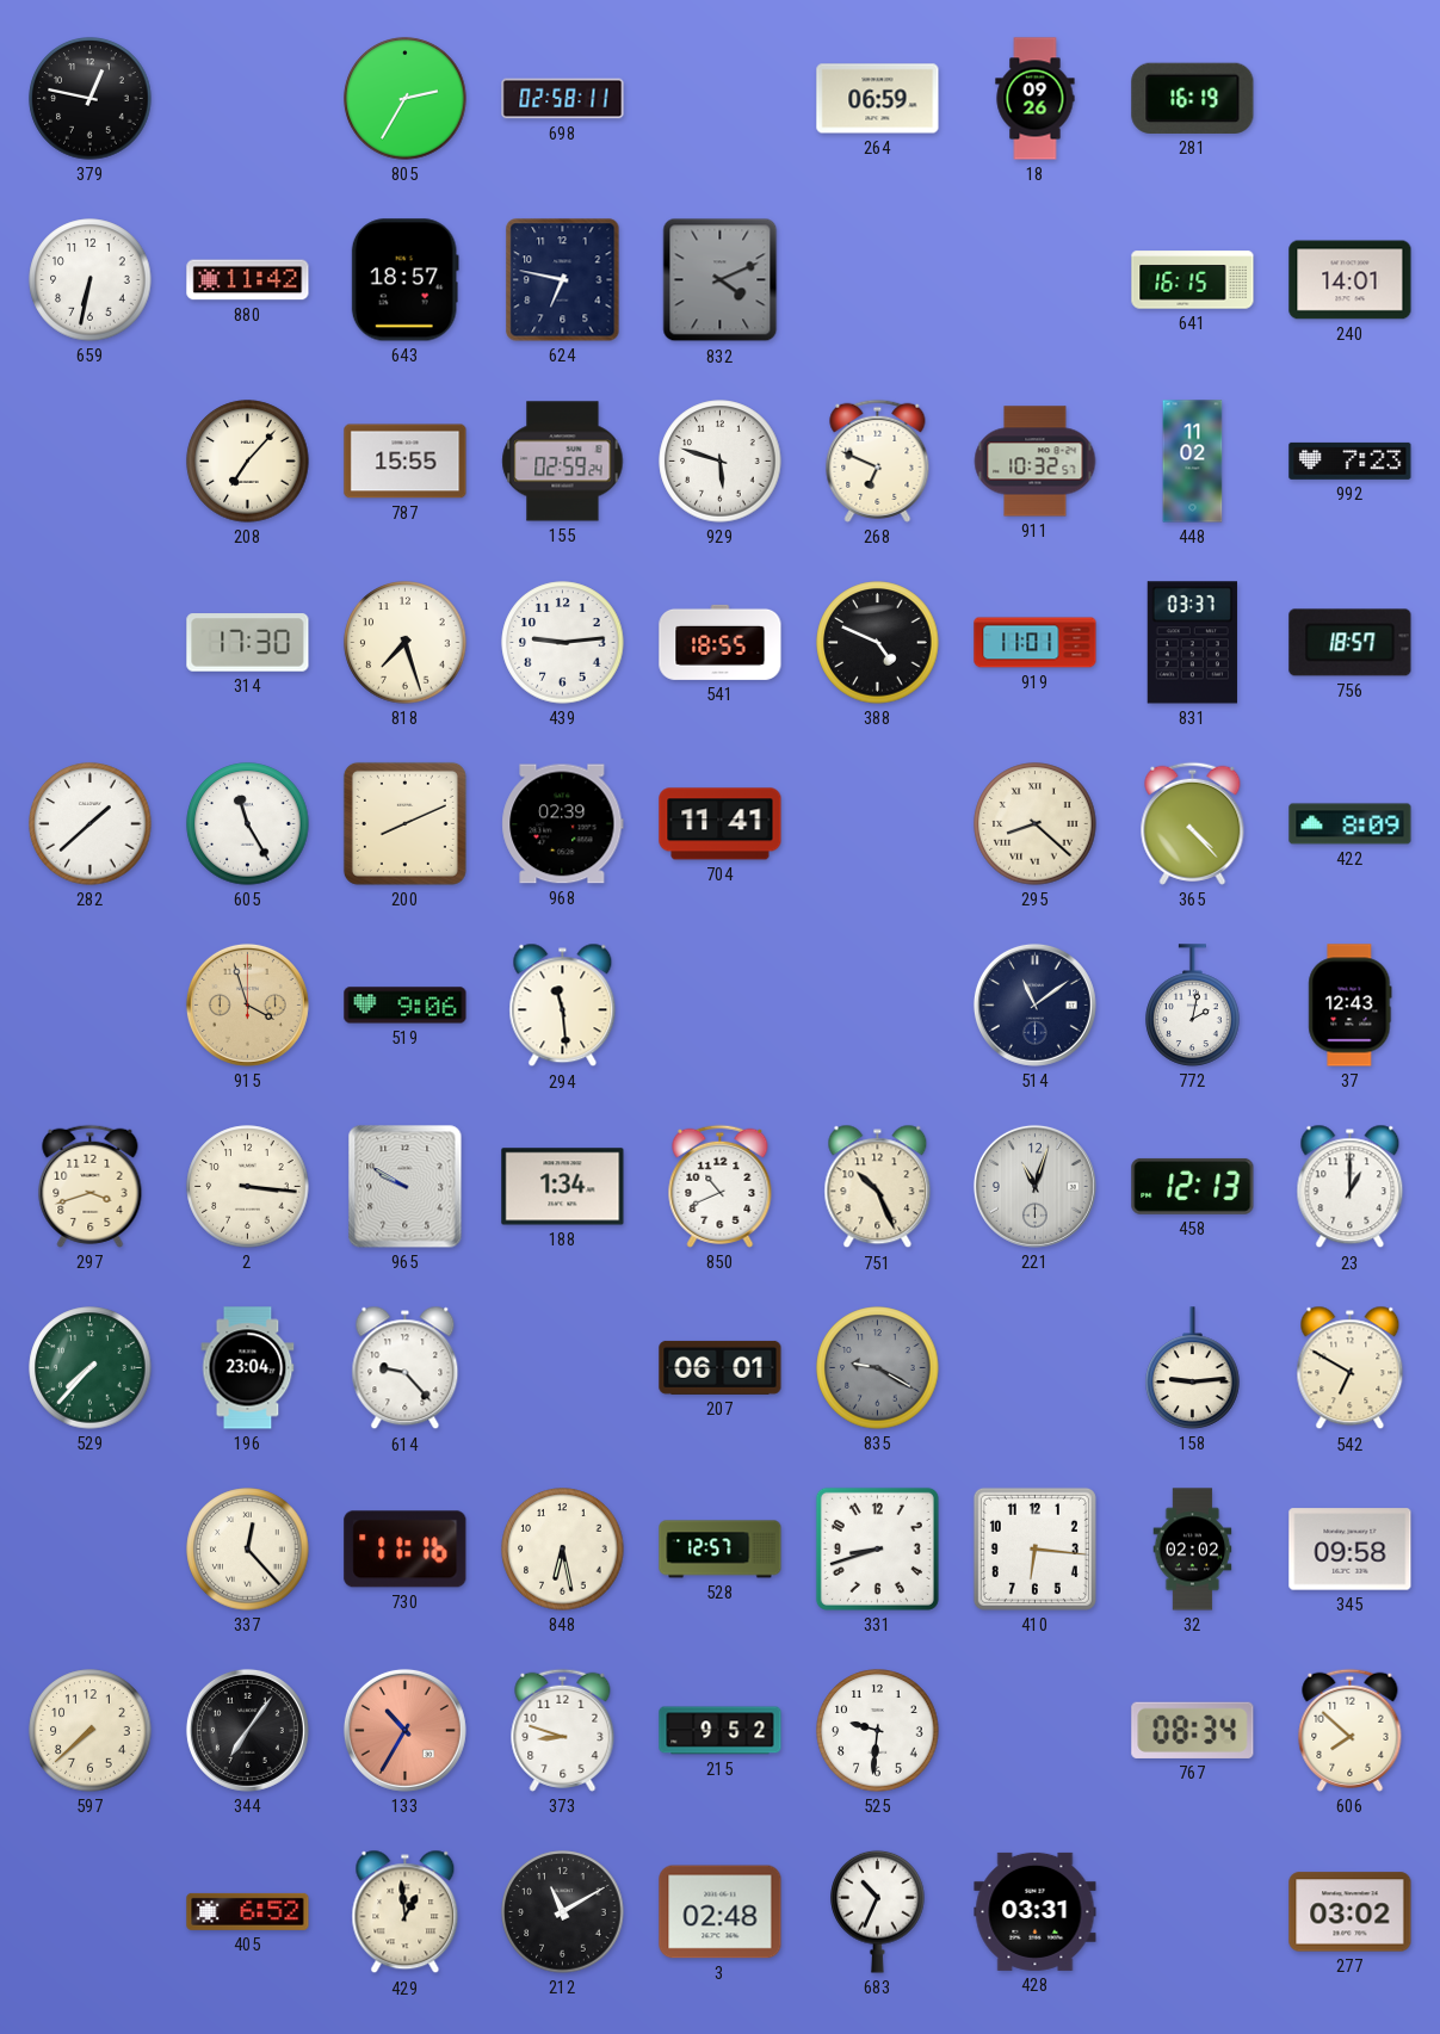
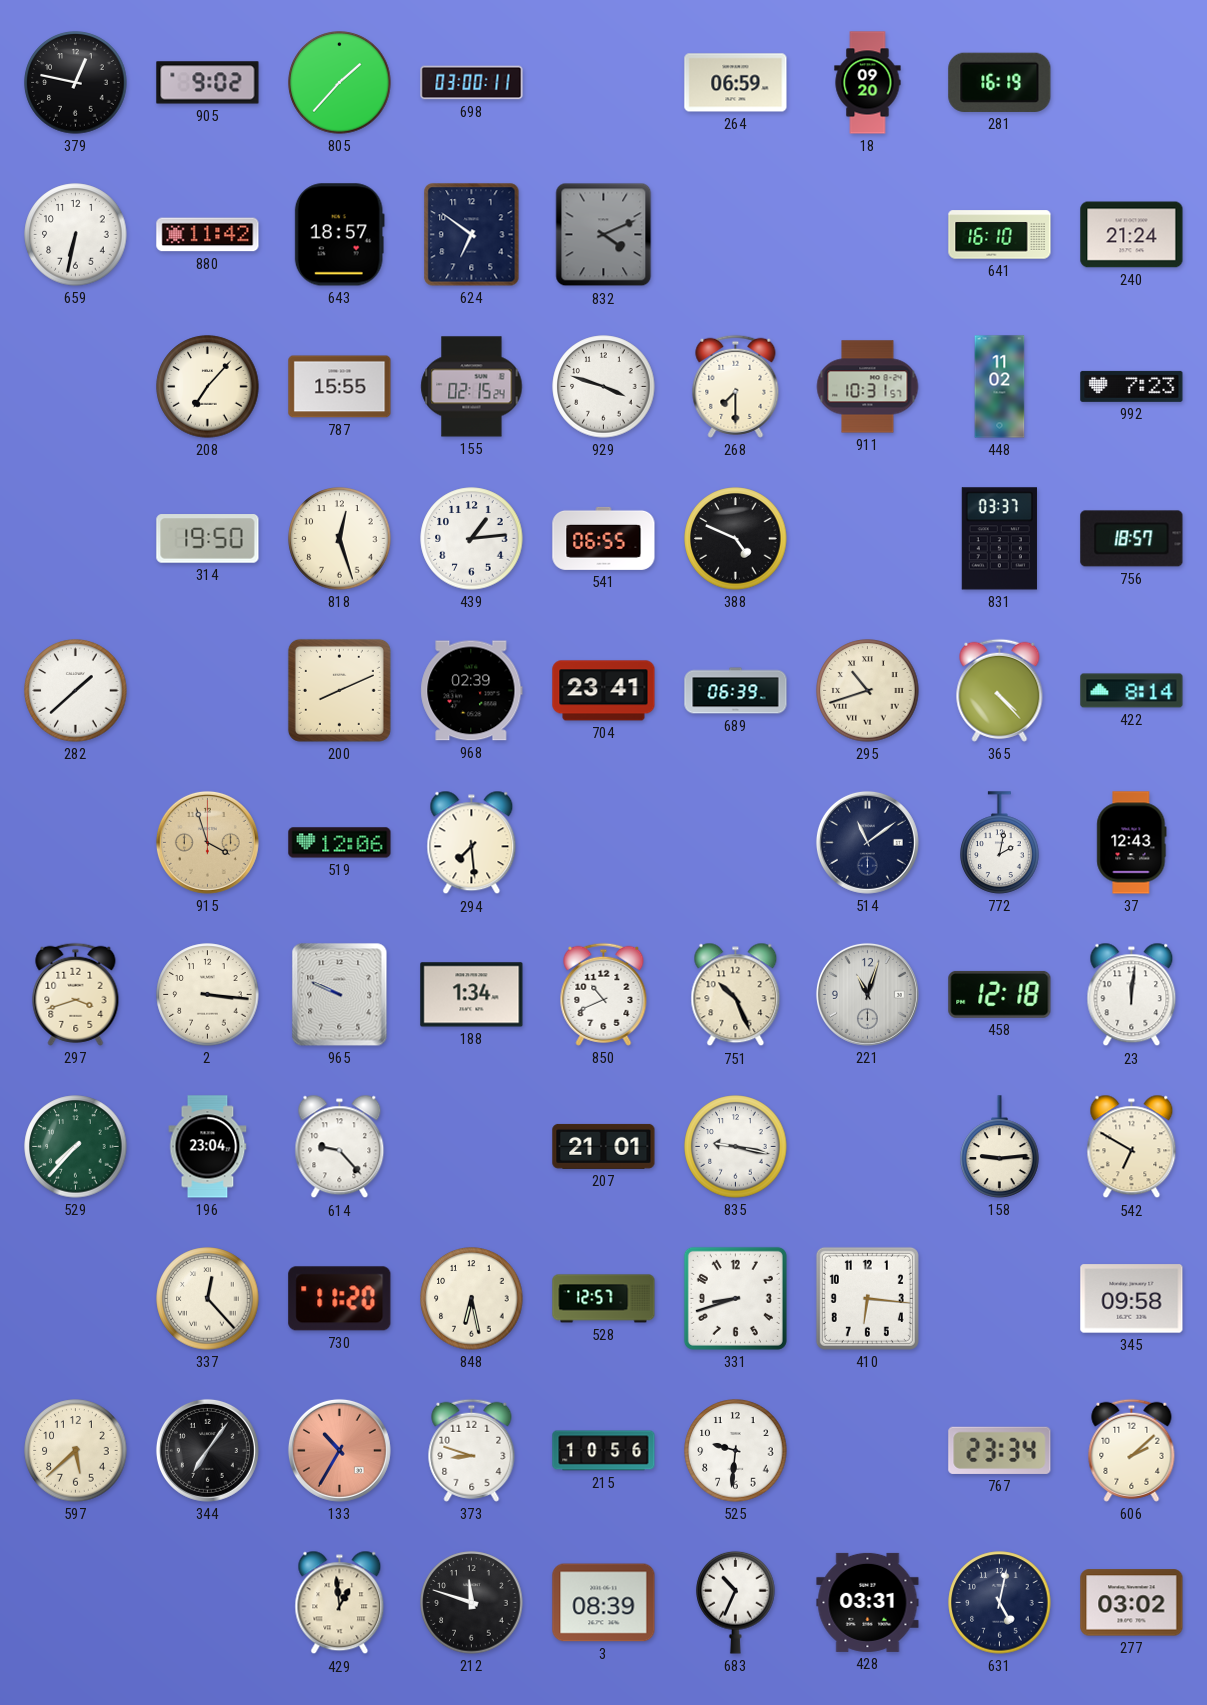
905: none -> 9:02 (208, 83)
805: 2:35 -> 1:37 (340, 83)
698: 02:58 -> 03:00 (472, 83)
18: 09:26 -> 09:20 (868, 83)
624: 6:47 -> 6:51 (472, 235)
641: 16:15 -> 16:10 (1000, 235)
240: 14:01 -> 21:24 (1132, 235)
155: 02:59 -> 02:15 (472, 387)
929: 5:48 -> 3:48 (604, 387)
268: 6:49 -> 7:30 (736, 386)
911: 10:32 -> 10:31 (868, 387)
314: 17:30 -> 19:50 (208, 539)
818: 7:27 -> 12:27 (340, 539)
439: 9:14 -> 1:14 (472, 539)
541: 18:55 -> 06:55 (604, 538)
919: 11:01 -> none (1036, 643)
605: 11:25 -> none (248, 824)
704: 11:41 -> 23:41 (604, 691)
689: none -> 06:39 (736, 691)
295: 8:22 -> 10:42 (868, 691)
422: 8:09 -> 8:14 (1132, 691)
519: 9:06 -> 12:06 (340, 843)
294: 11:29 -> 7:29 (472, 843)
965: 9:50 -> 9:49 (340, 995)
458: 12:13 -> 12:18 (1000, 994)
23: 1:00 -> 12:01 (1132, 995)
207: 06:01 -> 21:01 (604, 1146)
835: 9:20 -> 9:17 (736, 1147)
835 dial: grey -> white (736, 1147)
730: 11:16 -> 11:20 (340, 1299)
32: 02:02 -> none (1193, 1550)
597: 7:38 -> 5:38 (76, 1451)
215: 9:52 -> 10:56 (604, 1451)
767: 08:34 -> 23:34 (1000, 1450)
606: 7:52 -> 2:08 (1132, 1450)
405: 6:52 -> none (248, 1911)
212: 11:10 -> 11:48 (472, 1603)
3: 02:48 -> 08:39 (604, 1603)
631: none -> 5:02 (1000, 1603)
